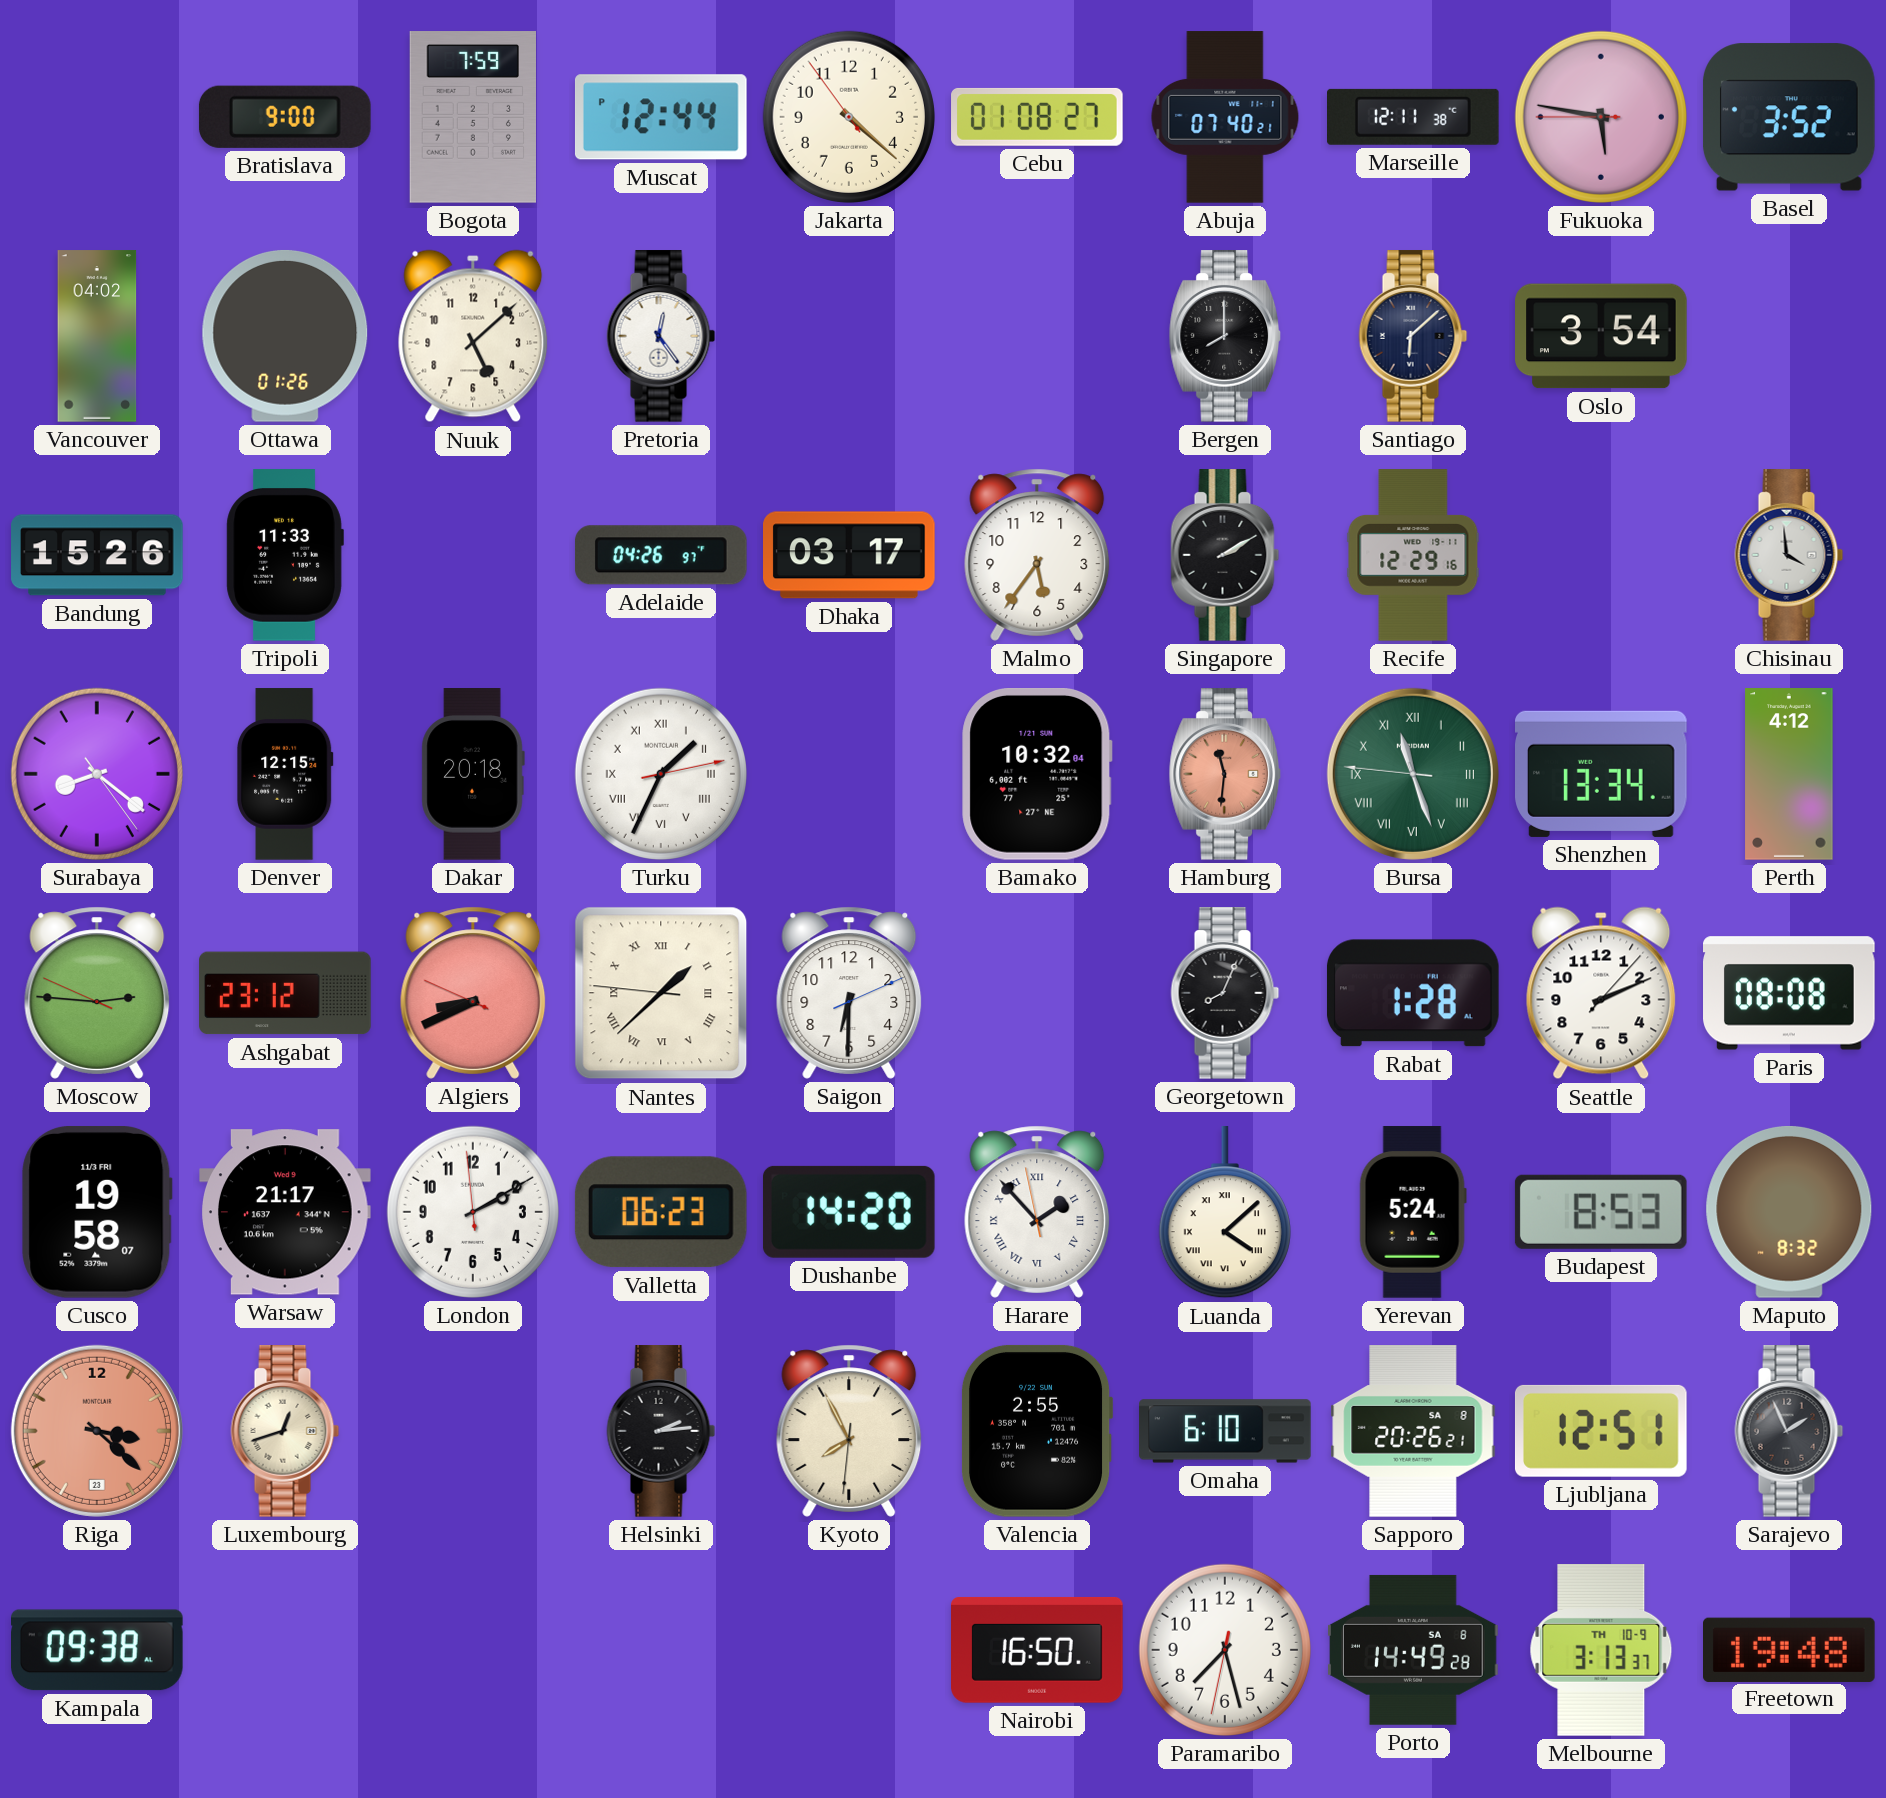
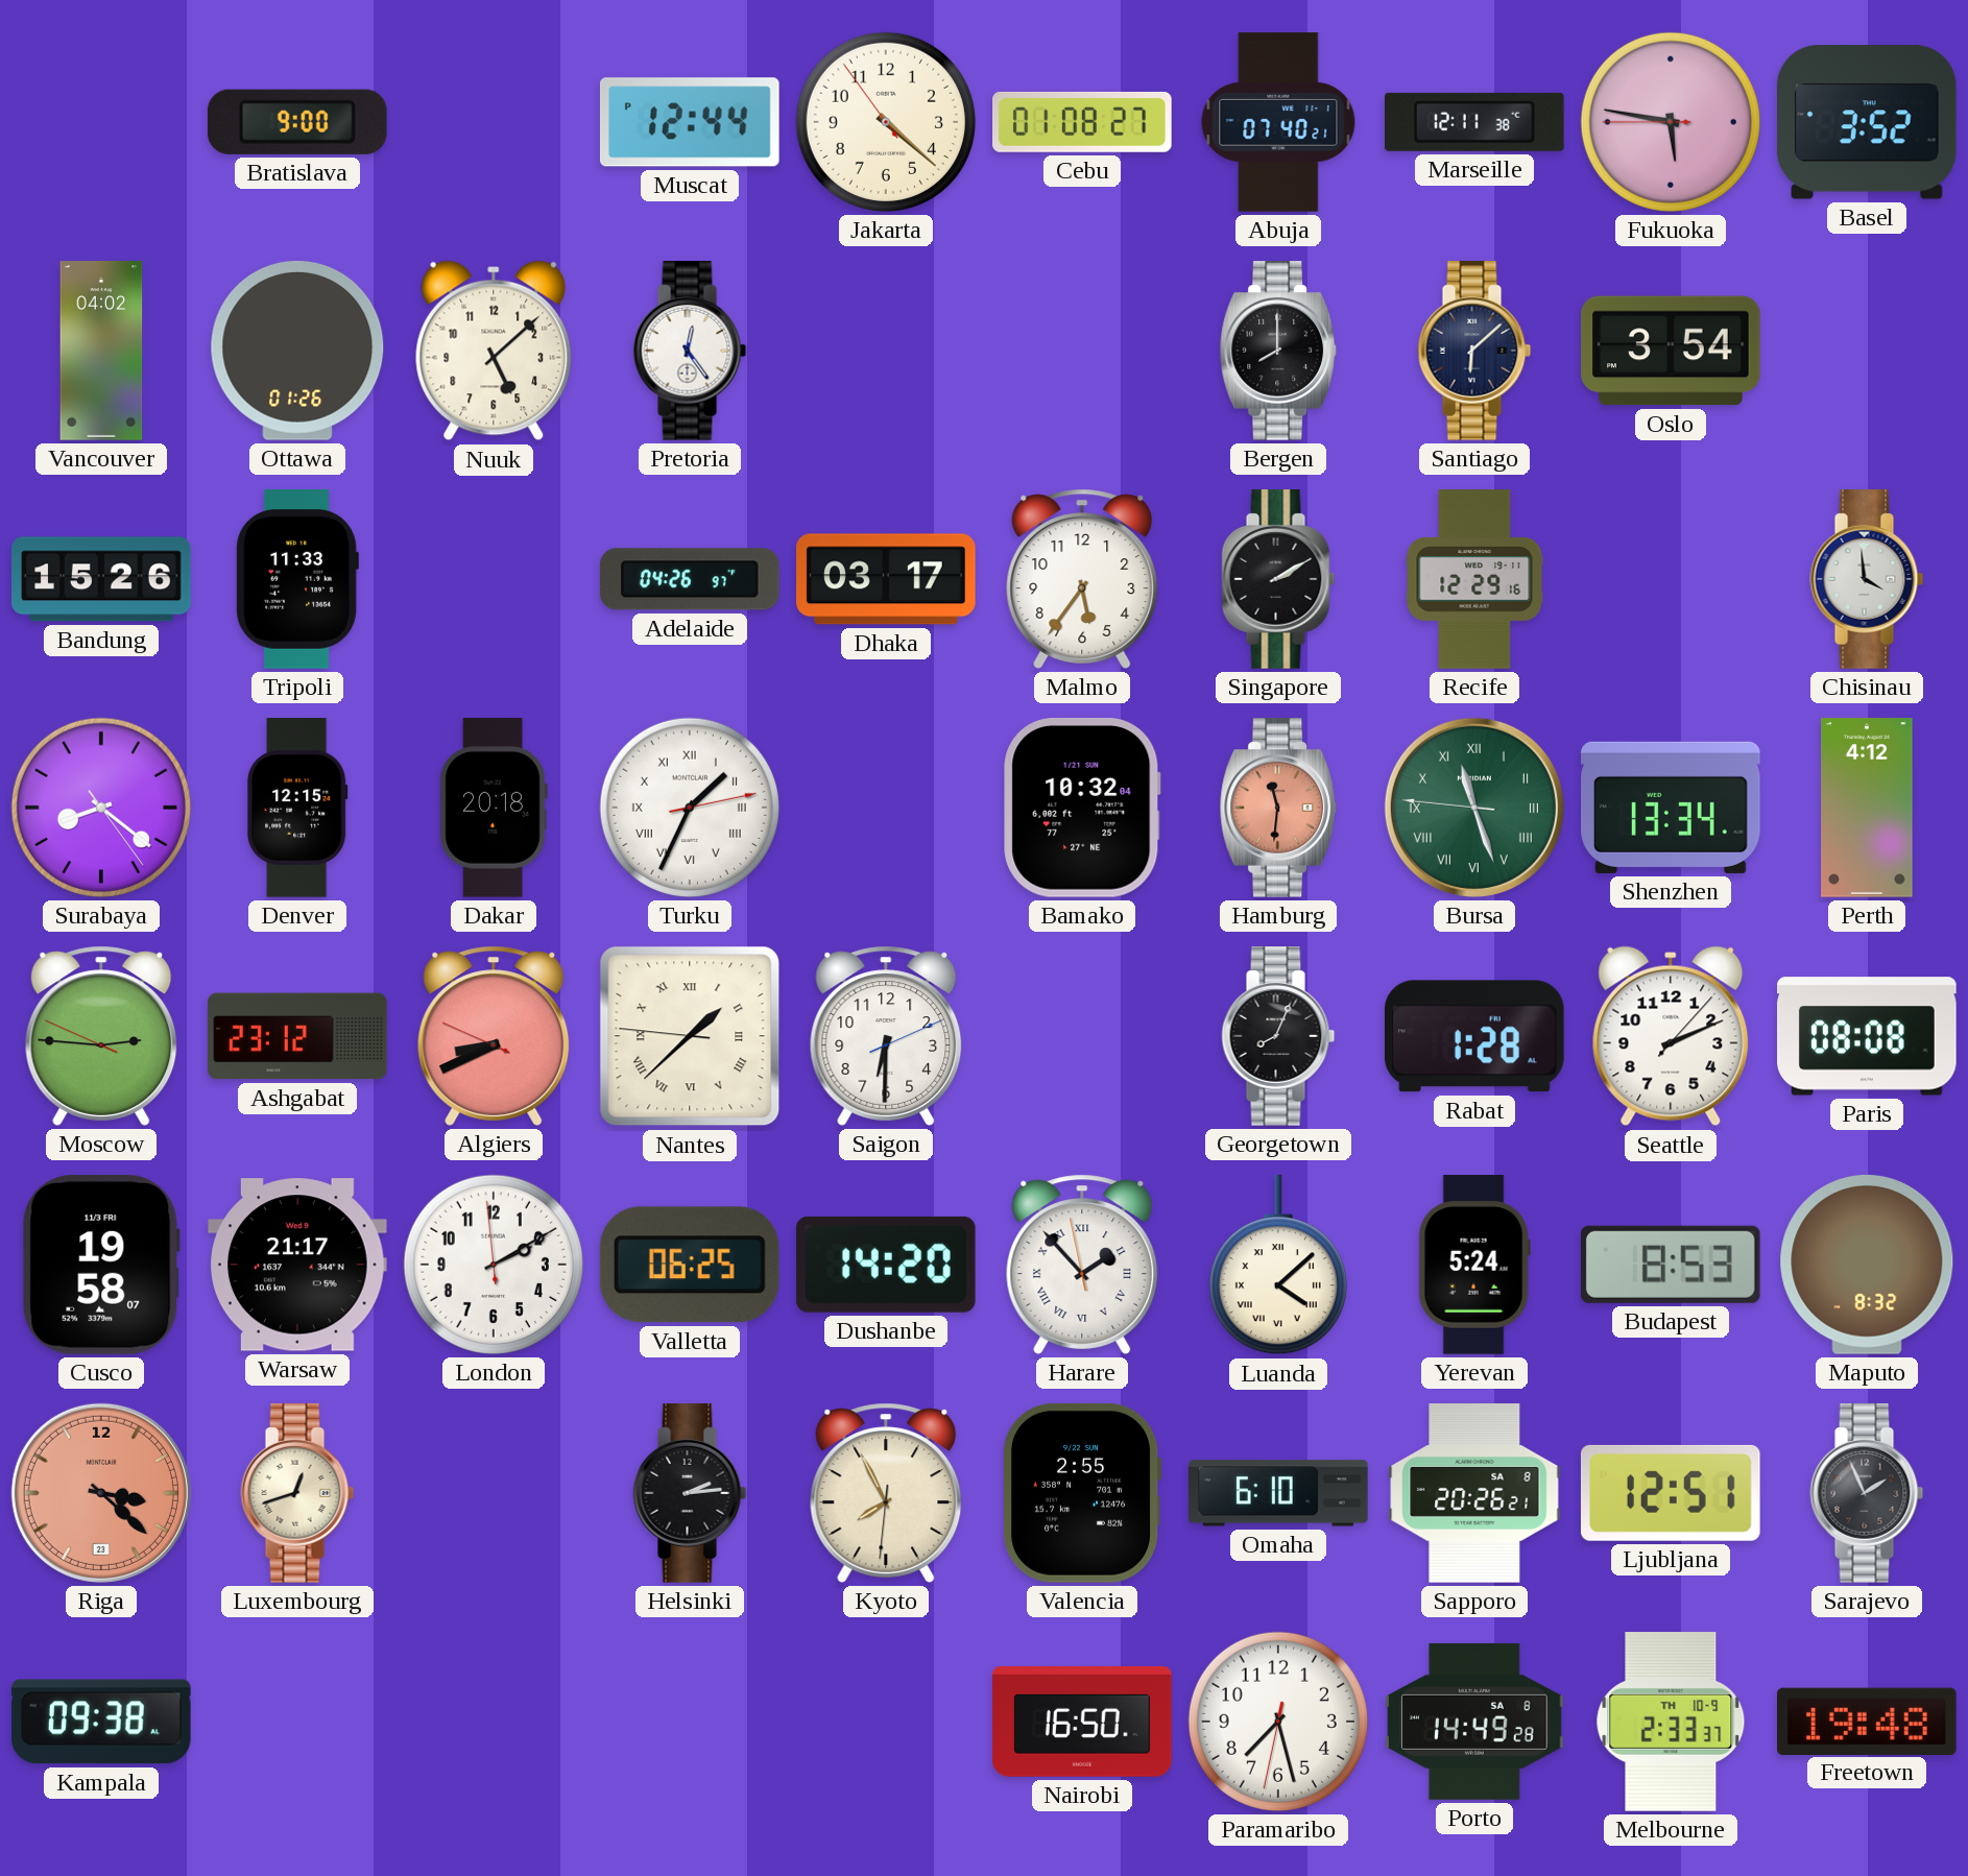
Bogota: 7:59 -> none (473, 117)
Valletta: 06:23 -> 06:25 (690, 1265)
Melbourne: 3:13 -> 2:33 (1671, 1723)
